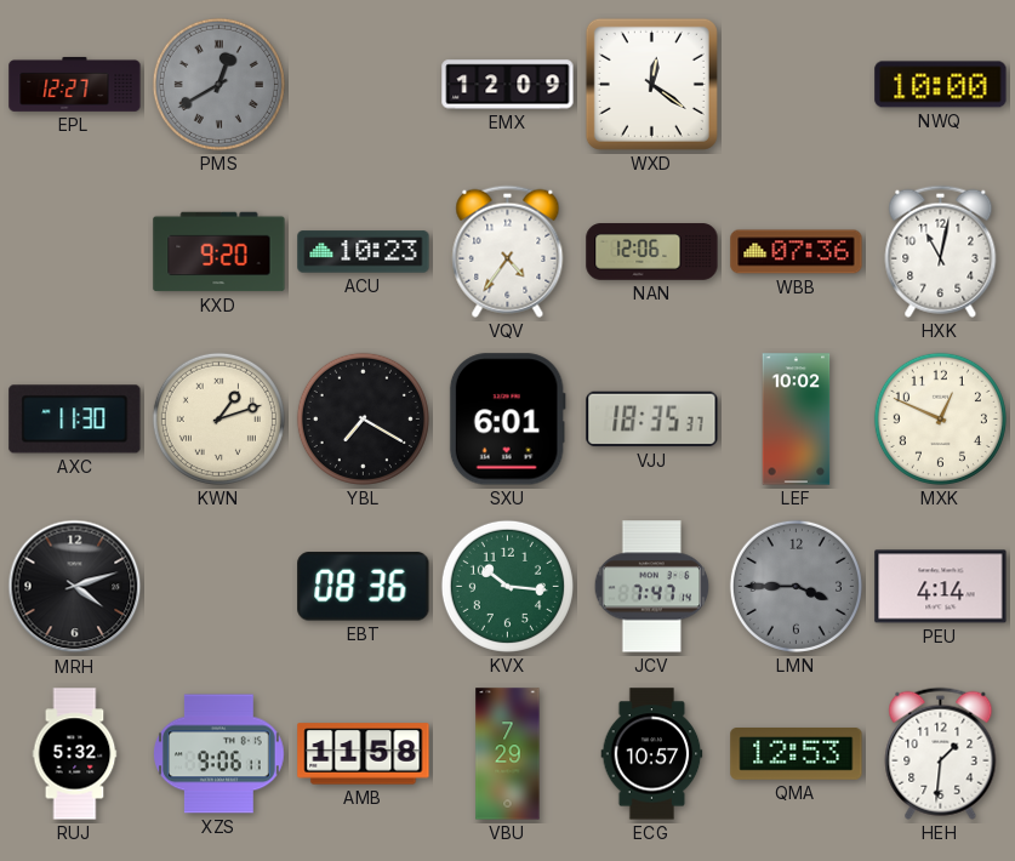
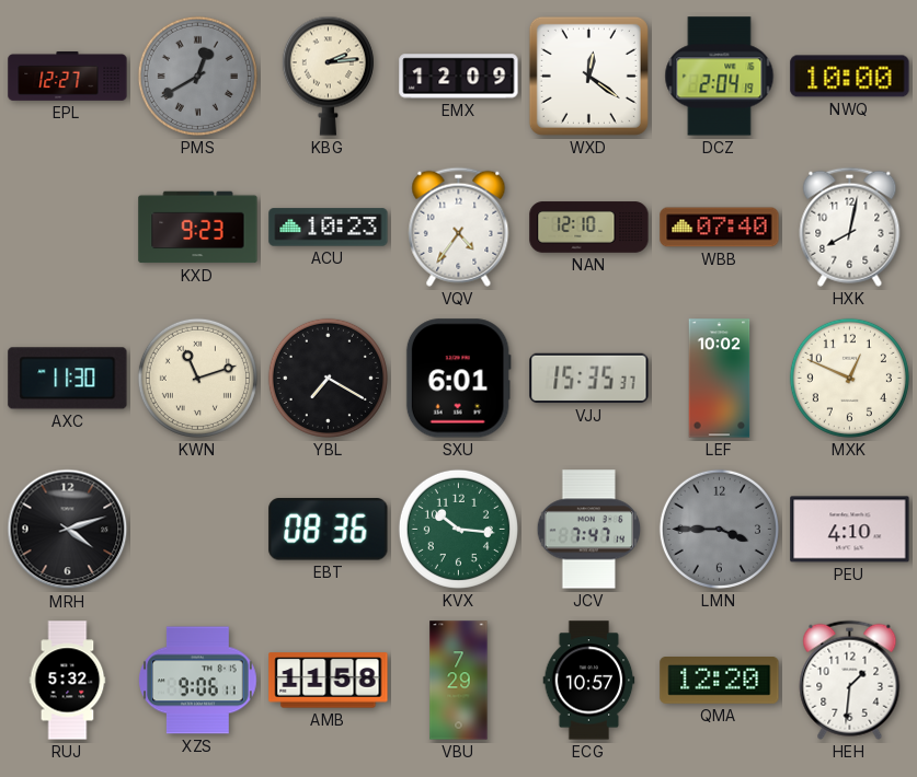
KBG: none -> 2:14 (328, 76)
DCZ: none -> 2:04 (720, 77)
KXD: 9:20 -> 9:23 (198, 228)
NAN: 12:06 -> 12:10 (589, 228)
WBB: 07:36 -> 07:40 (720, 228)
HXK: 11:02 -> 8:02 (850, 227)
KWN: 1:12 -> 11:12 (197, 378)
VJJ: 18:35 -> 15:35 (589, 379)
PEU: 4:14 -> 4:10 (850, 530)
QMA: 12:53 -> 12:20 (720, 681)
